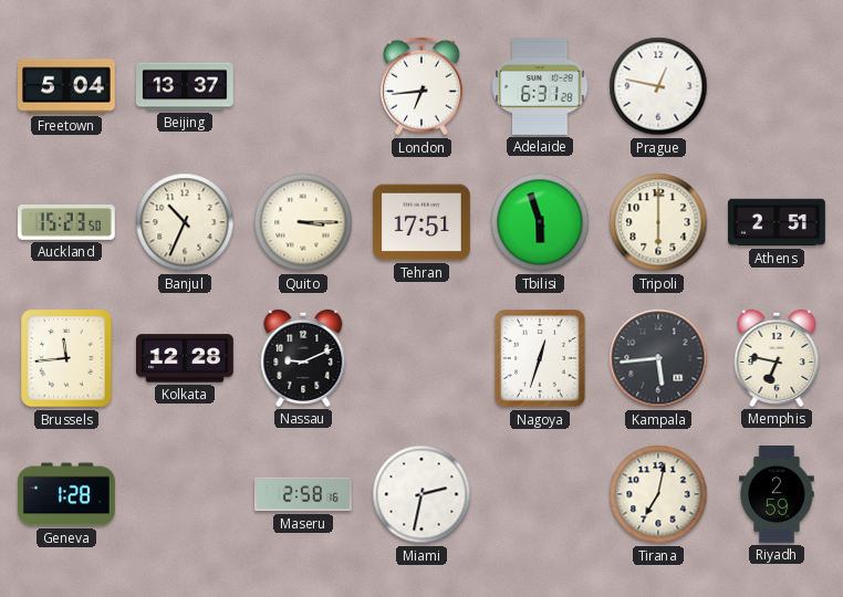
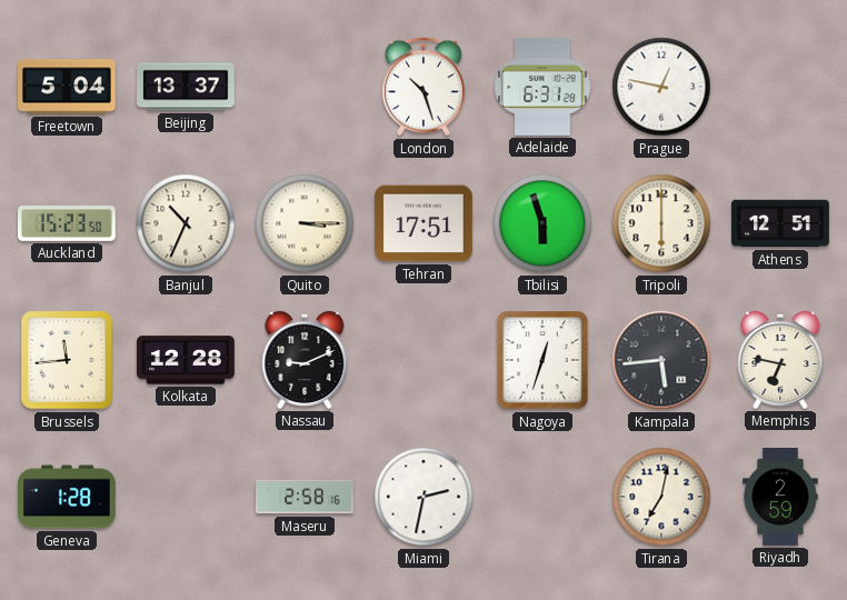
London: 6:44 -> 10:27 (423, 87)
Athens: 2:51 -> 12:51 (781, 223)
